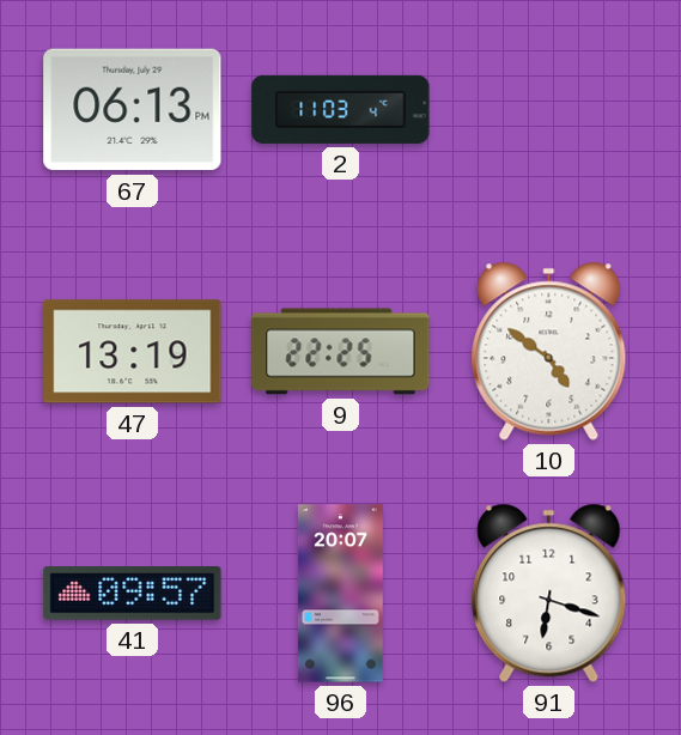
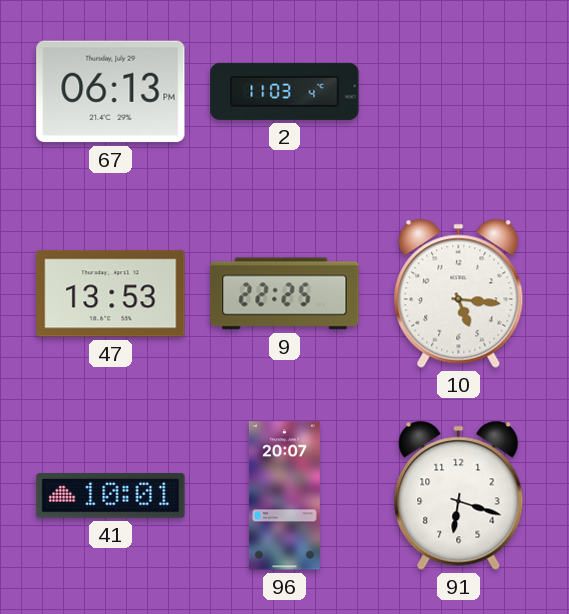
47: 13:19 -> 13:53 (111, 294)
10: 4:51 -> 5:16 (459, 293)
41: 09:57 -> 10:01 (111, 496)
